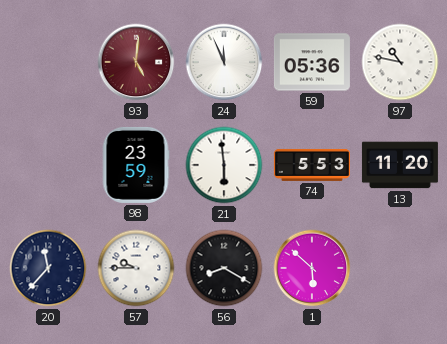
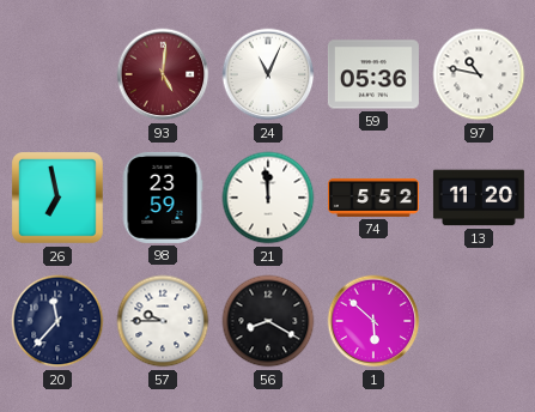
24: 11:56 -> 11:04 (268, 74)
26: none -> 6:58 (59, 199)
21: 5:59 -> 11:59 (268, 198)
74: 5:53 -> 5:52 (373, 198)
